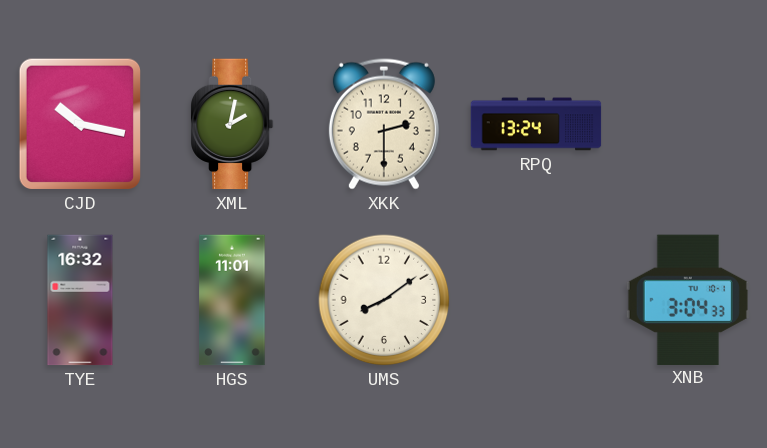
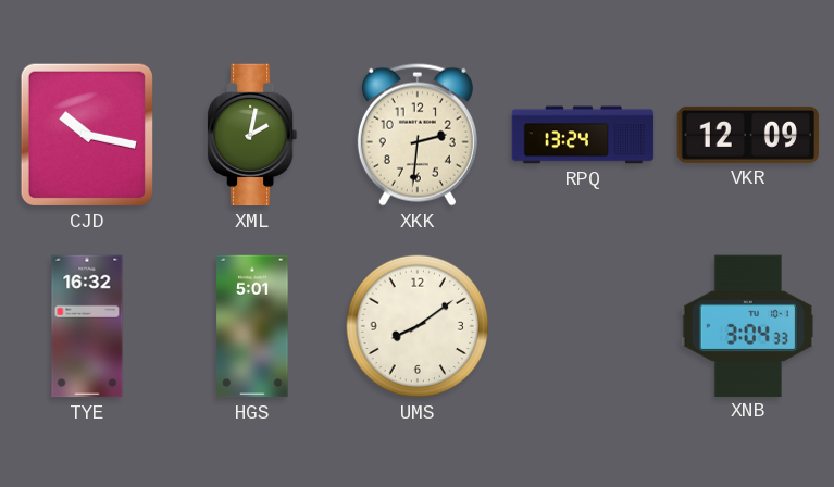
XKK: 2:30 -> 2:31 (418, 135)
VKR: none -> 12:09 (748, 135)
HGS: 11:01 -> 5:01 (252, 326)
